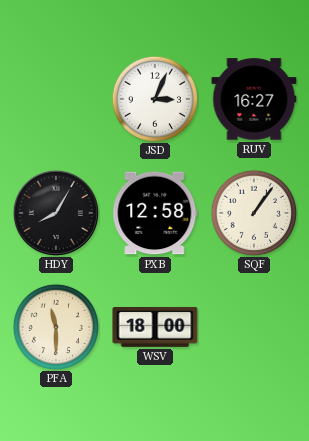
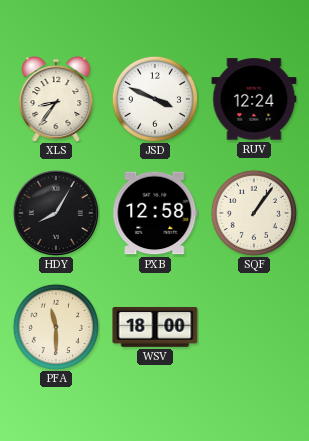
XLS: none -> 8:36 (56, 100)
JSD: 3:04 -> 3:49 (155, 99)
RUV: 16:27 -> 12:24 (254, 99)
